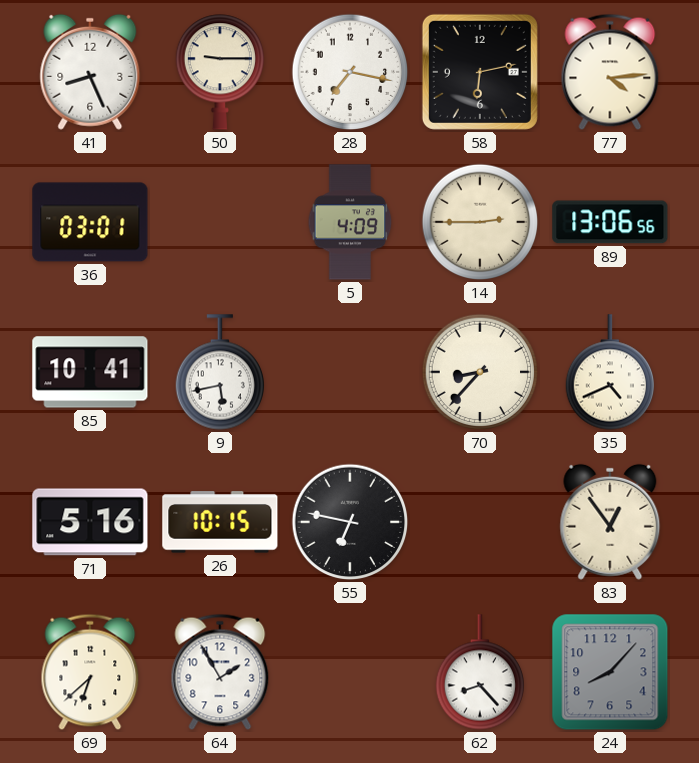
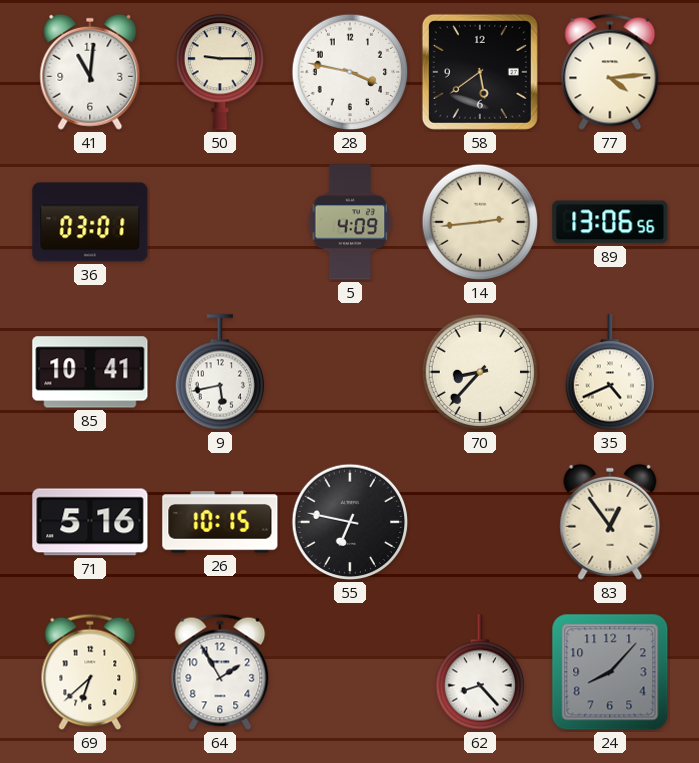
41: 8:26 -> 11:01 (90, 72)
28: 7:17 -> 3:47 (350, 72)
58: 6:13 -> 5:39 (480, 72)
14: 2:45 -> 2:44 (480, 222)
